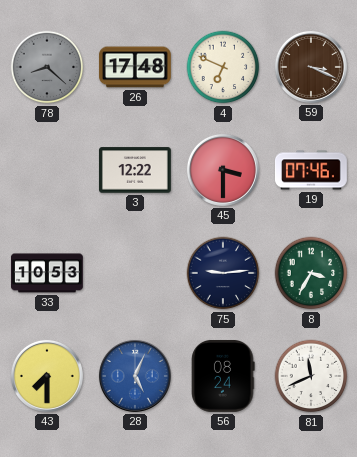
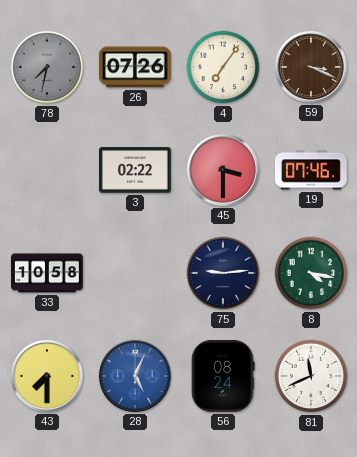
78: 8:22 -> 7:32 (47, 67)
26: 17:48 -> 07:26 (135, 67)
4: 6:49 -> 7:06 (223, 67)
3: 12:22 -> 02:22 (135, 170)
33: 10:53 -> 10:58 (47, 273)
8: 3:35 -> 4:17 (311, 273)
